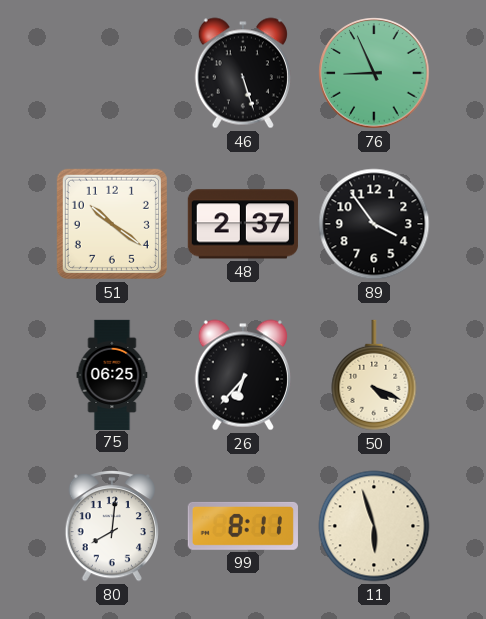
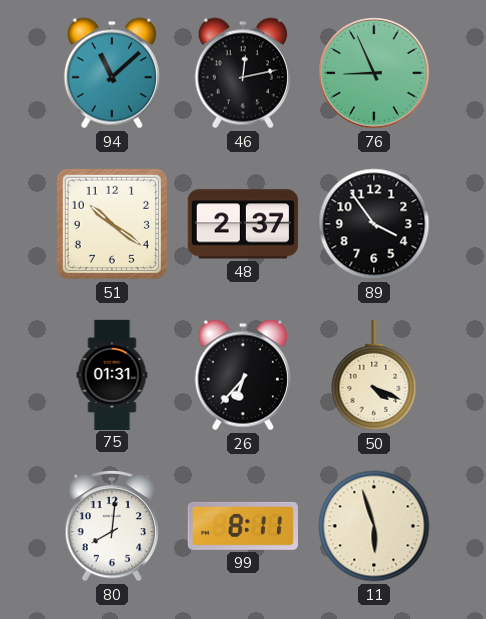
94: none -> 11:08 (112, 73)
46: 5:27 -> 12:13 (243, 73)
75: 06:25 -> 01:31 (112, 374)
